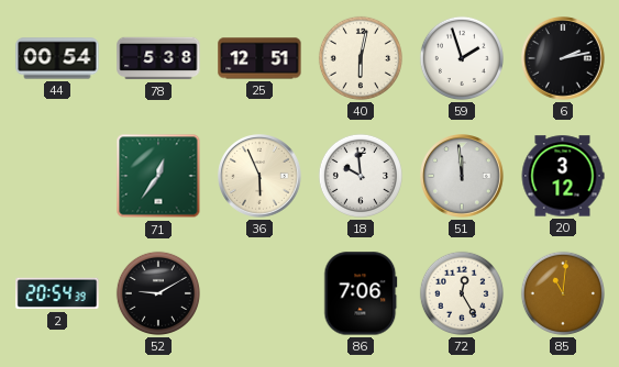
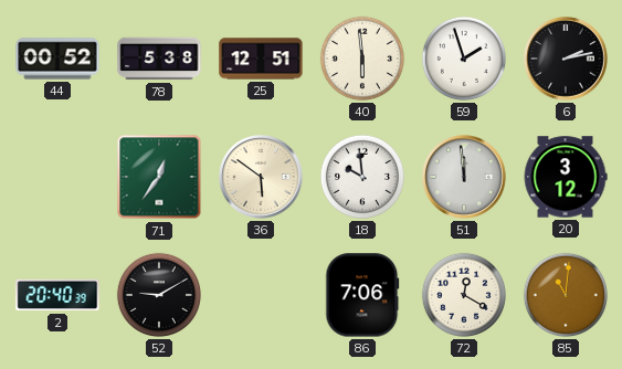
44: 00:54 -> 00:52 (57, 59)
40: 6:02 -> 5:59 (362, 59)
36: 5:56 -> 5:51 (261, 177)
2: 20:54 -> 20:40 (57, 295)
72: 12:25 -> 12:20 (464, 295)
